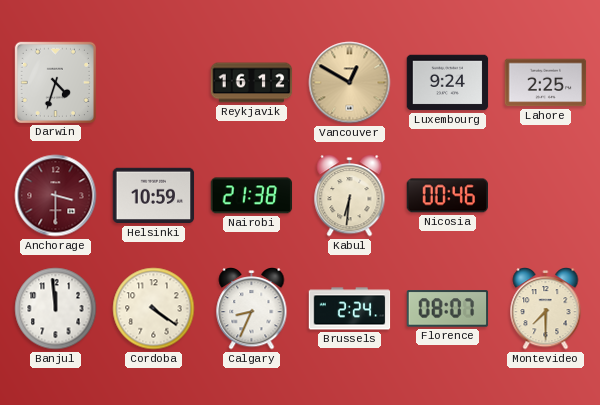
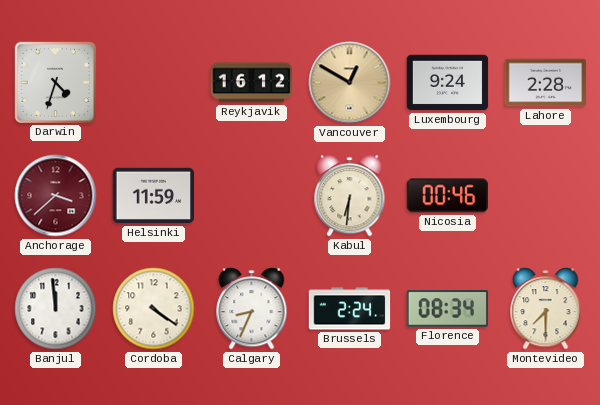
Lahore: 2:25 -> 2:28 (546, 83)
Anchorage: 3:30 -> 3:38 (56, 196)
Helsinki: 10:59 -> 11:59 (154, 196)
Nairobi: 21:38 -> none (252, 196)
Florence: 08:07 -> 08:34 (448, 309)
